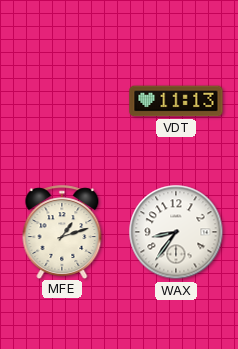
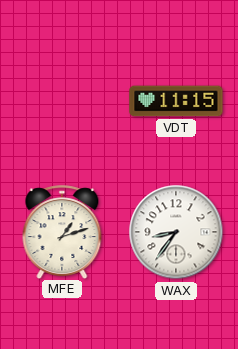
VDT: 11:13 -> 11:15 (176, 101)
